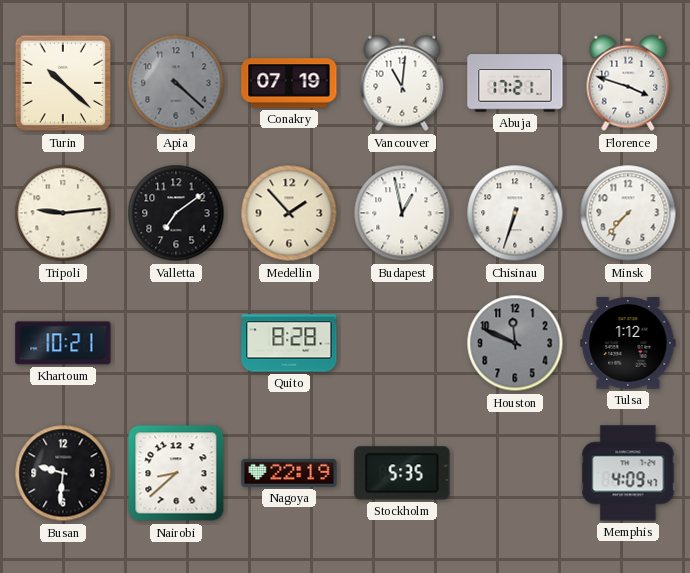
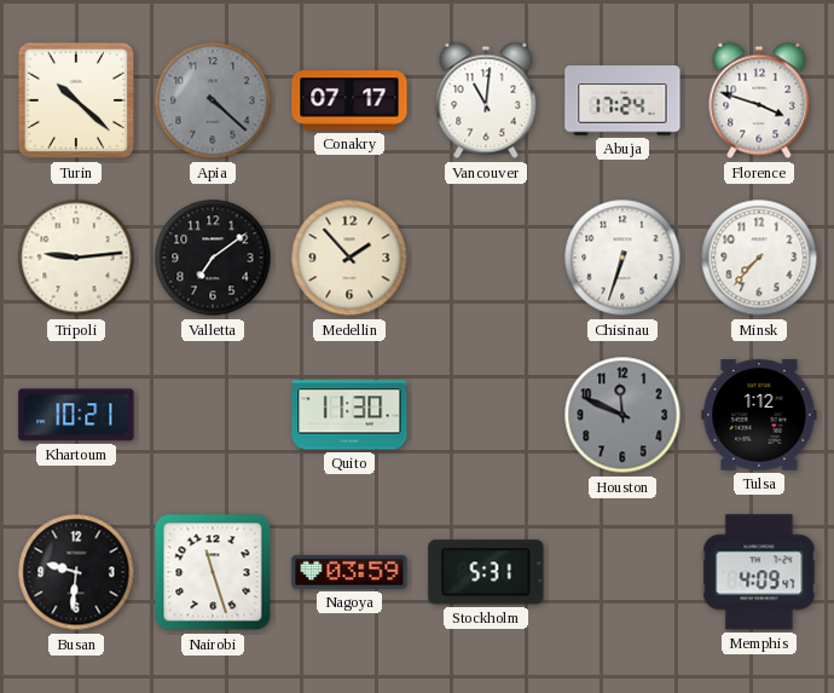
Conakry: 07:19 -> 07:17 (349, 100)
Abuja: 17:21 -> 17:24 (622, 100)
Budapest: 12:58 -> none (402, 213)
Quito: 8:28 -> 11:30 (349, 415)
Nairobi: 8:38 -> 11:27 (213, 572)
Nagoya: 22:19 -> 03:59 (349, 572)
Stockholm: 5:35 -> 5:31 (486, 572)
